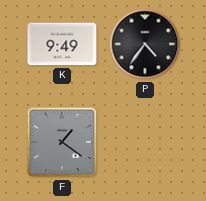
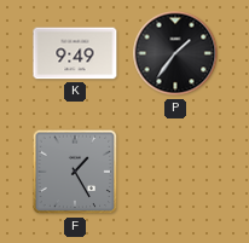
P: 4:36 -> 1:36 (175, 53)
F: 1:21 -> 1:25 (75, 172)
